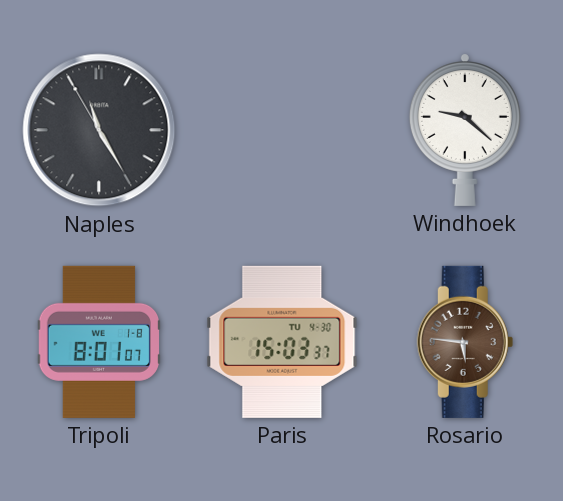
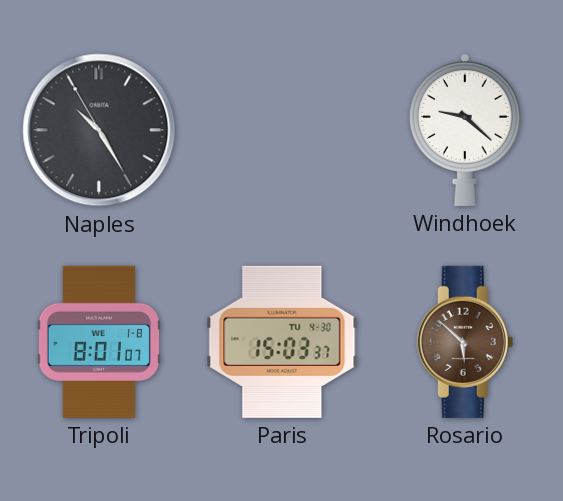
Naples: 11:24 -> 10:24 (99, 130)
Rosario: 5:46 -> 5:52 (465, 342)
